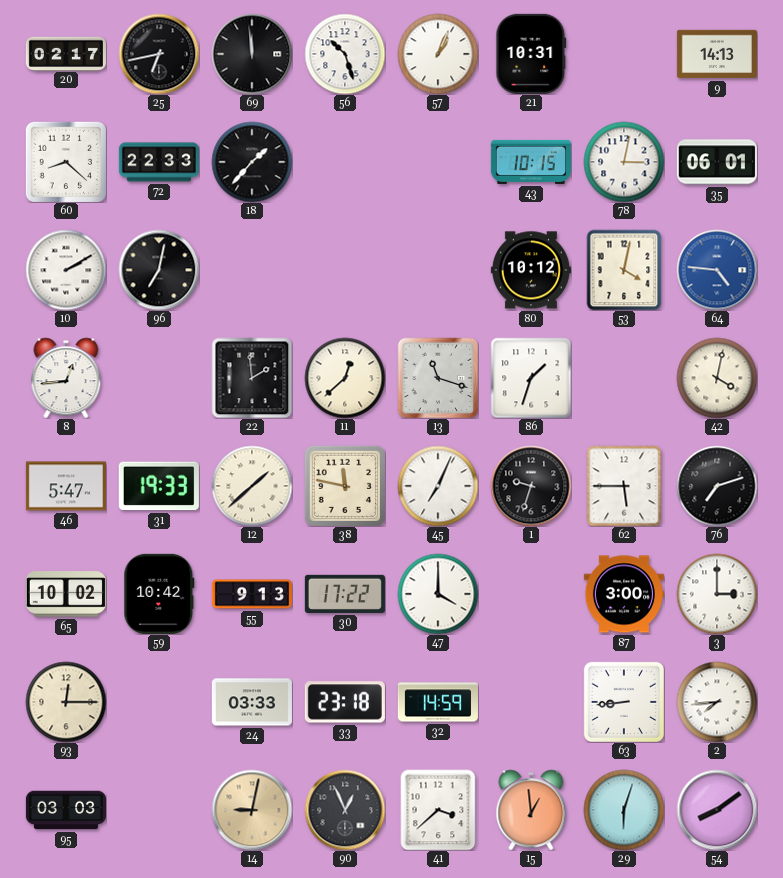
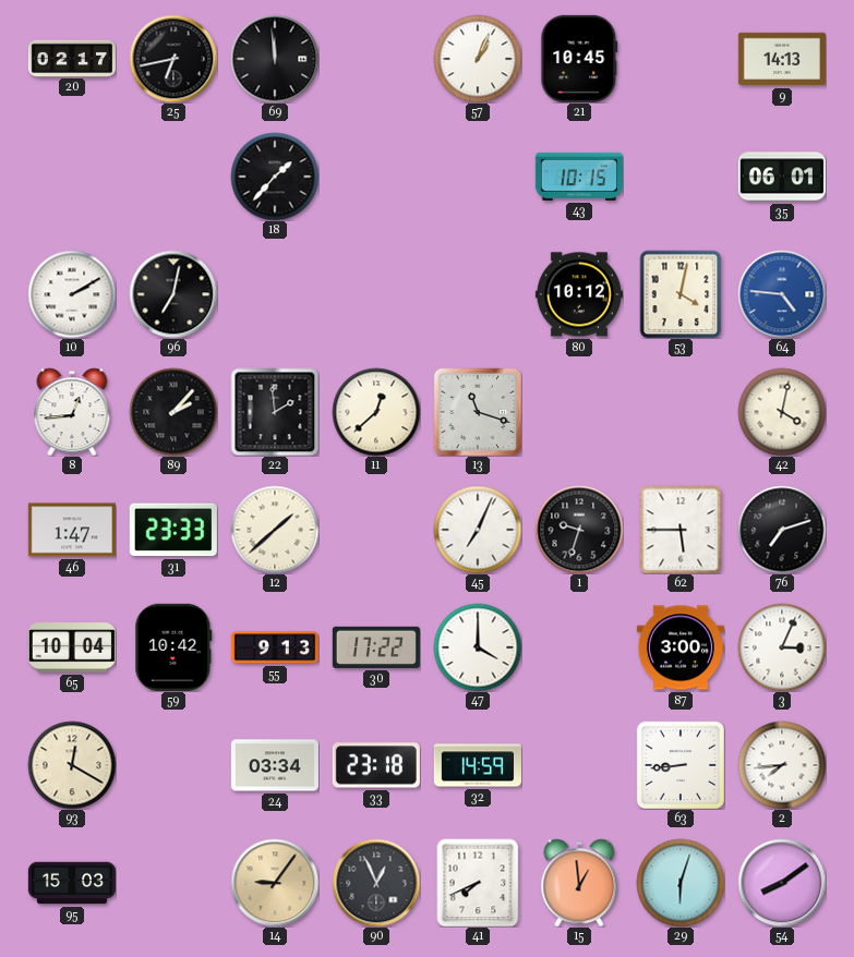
56: 10:27 -> none (345, 54)
21: 10:31 -> 10:45 (579, 59)
60: 8:22 -> none (65, 161)
72: 22:33 -> none (159, 162)
78: 3:02 -> none (624, 162)
89: none -> 2:07 (173, 412)
86: 1:33 -> none (531, 378)
46: 5:47 -> 1:47 (72, 530)
31: 19:33 -> 23:33 (173, 530)
38: 11:47 -> none (344, 485)
65: 10:02 -> 10:04 (72, 647)
3: 3:00 -> 3:04 (782, 647)
93: 12:15 -> 12:20 (72, 765)
24: 03:33 -> 03:34 (275, 765)
95: 03:03 -> 15:03 (72, 883)
14: 9:02 -> 9:06 (275, 883)
41: 3:38 -> 7:41 (478, 883)
